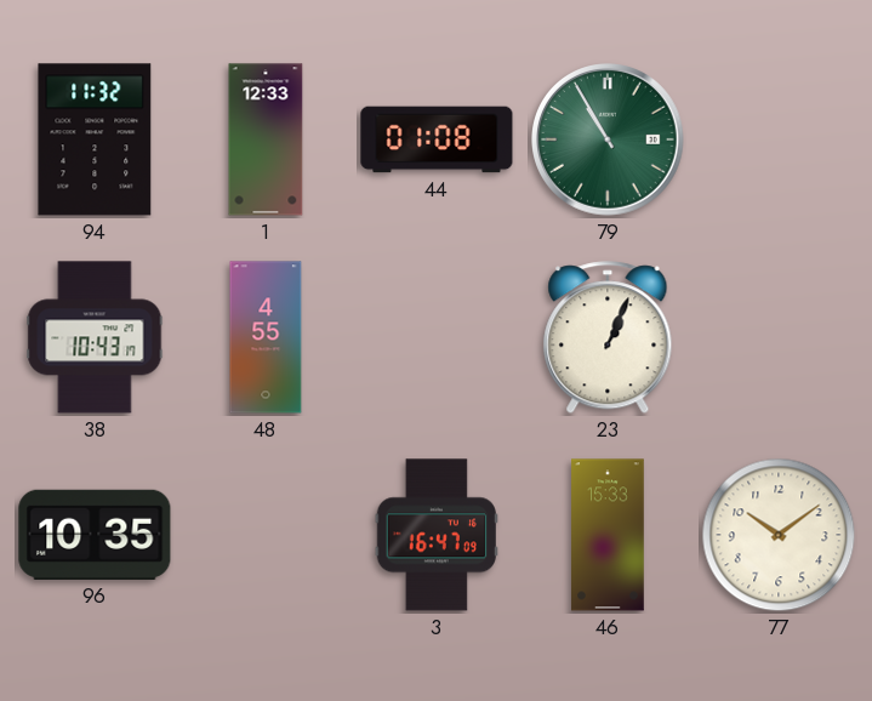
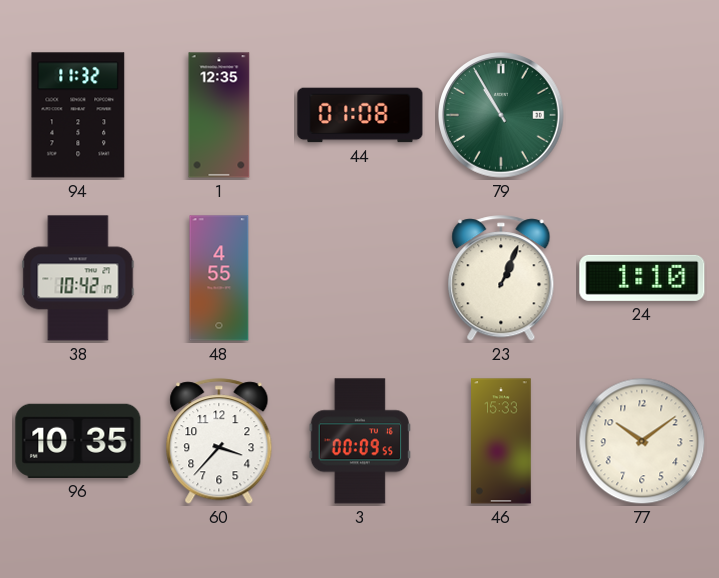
1: 12:33 -> 12:35 (219, 115)
38: 10:43 -> 10:42 (78, 278)
24: none -> 1:10 (642, 278)
60: none -> 3:37 (219, 442)
3: 16:47 -> 00:09 (359, 441)
